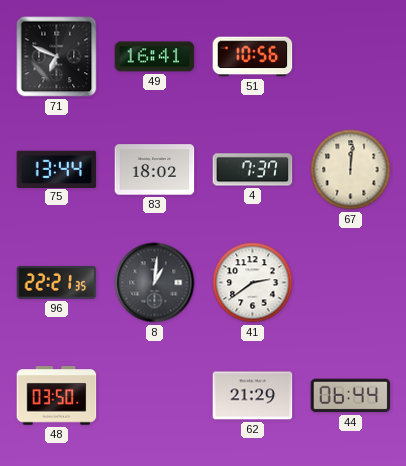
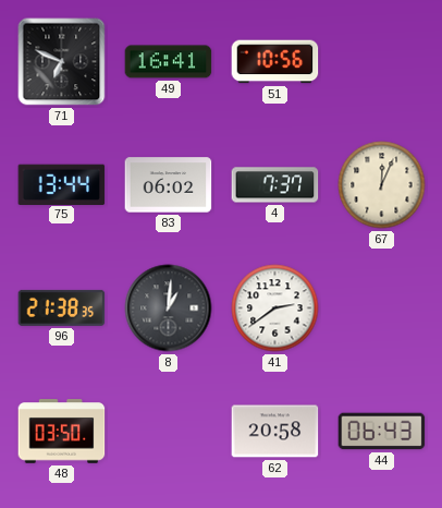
83: 18:02 -> 06:02 (169, 185)
67: 12:01 -> 12:04 (382, 185)
96: 22:21 -> 21:38 (62, 307)
62: 21:29 -> 20:58 (275, 432)
44: 06:44 -> 06:43 (382, 432)
